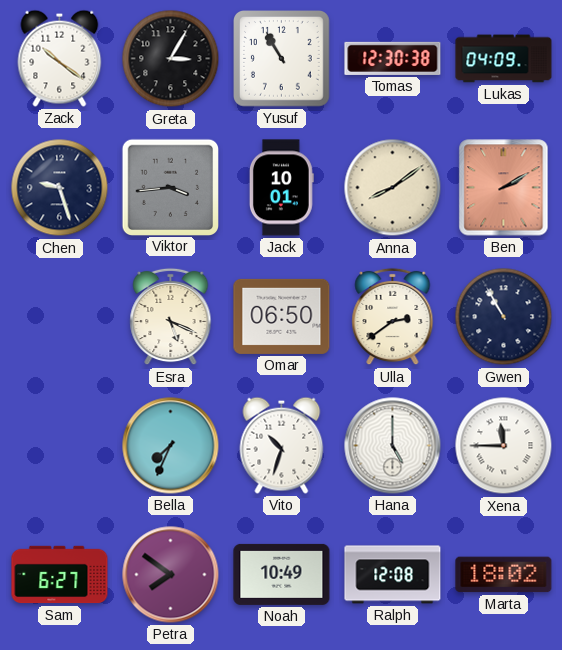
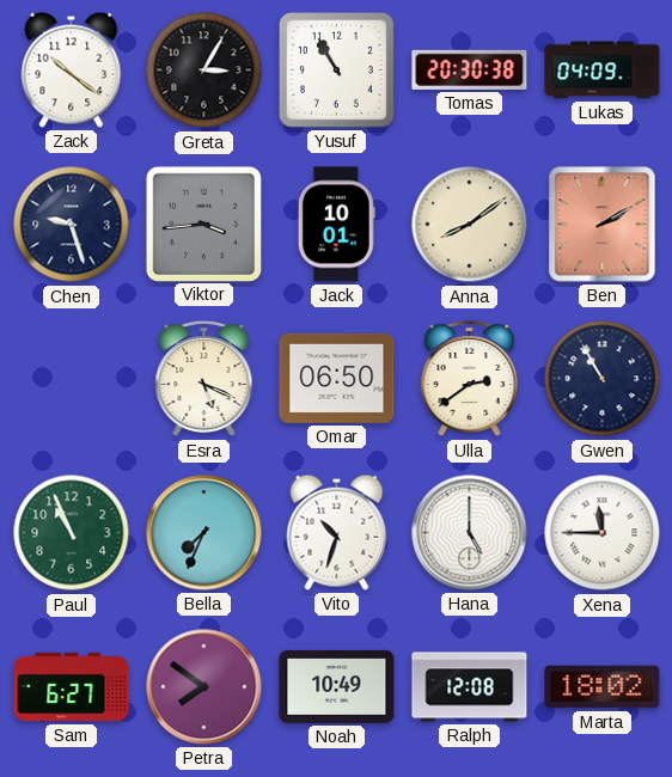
Tomas: 12:30 -> 20:30 (470, 69)
Paul: none -> 10:56 (72, 533)
